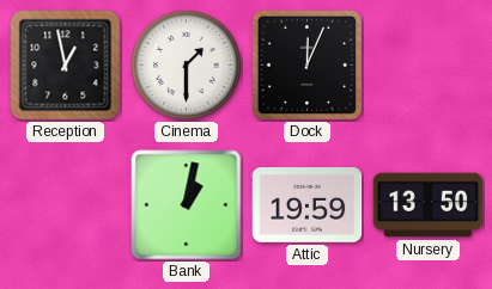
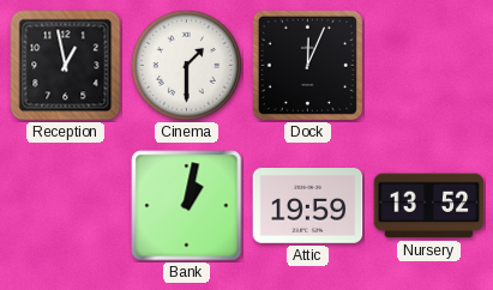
Nursery: 13:50 -> 13:52 (429, 206)
